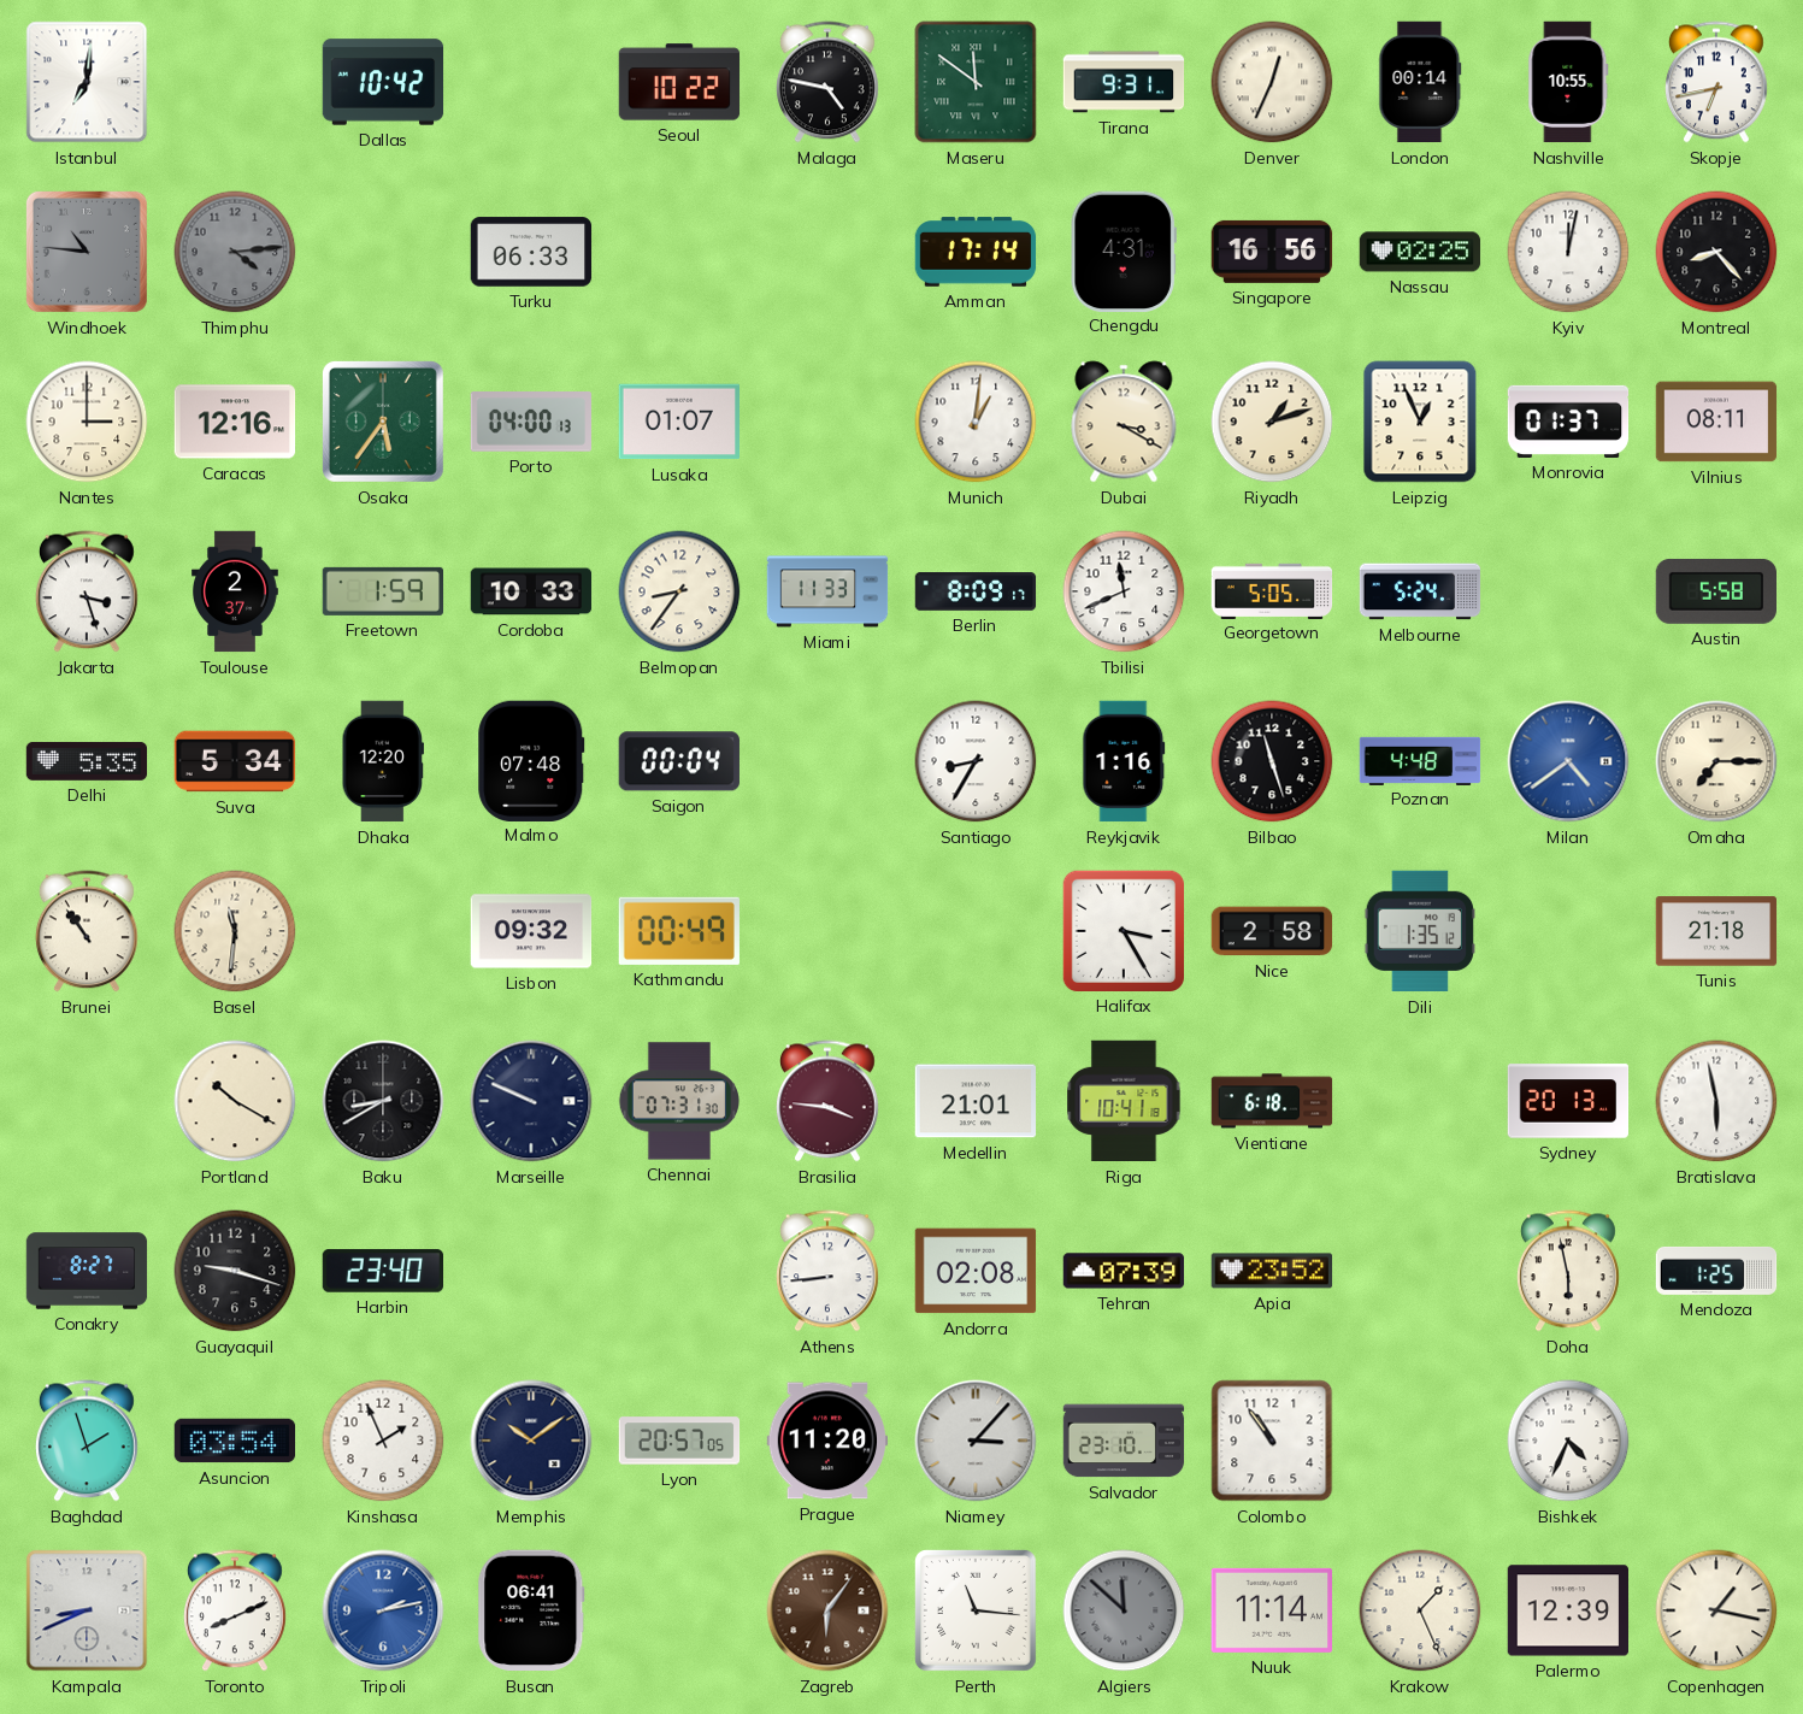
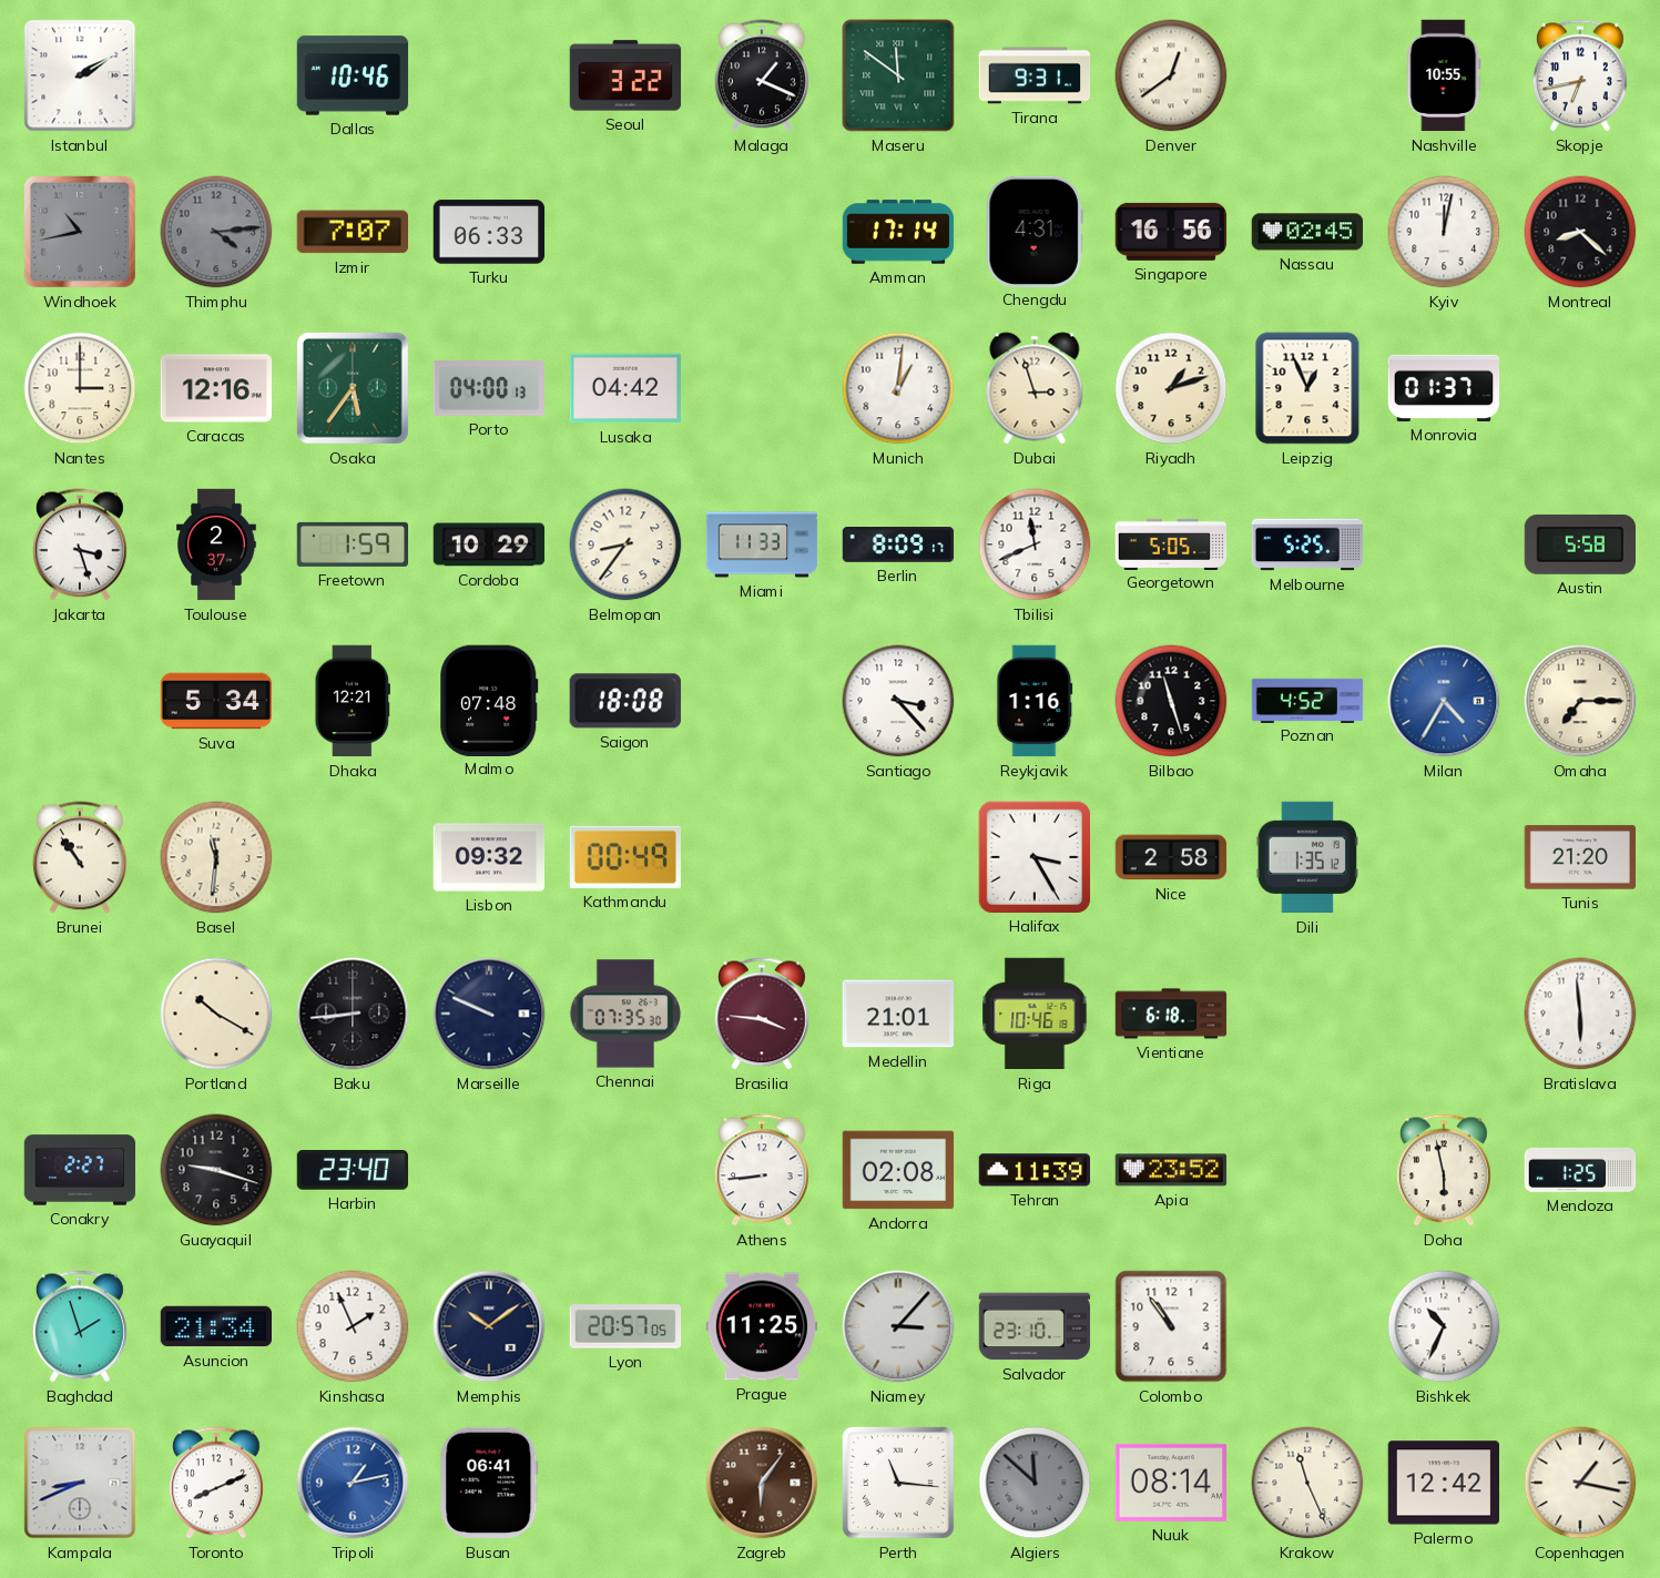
Istanbul: 7:01 -> 2:10 (80, 75)
Dallas: 10:42 -> 10:46 (353, 75)
Seoul: 10:22 -> 3:22 (625, 75)
Malaga: 4:47 -> 1:19 (762, 75)
Denver: 12:34 -> 12:39 (1171, 75)
London: 00:14 -> none (1420, 82)
Windhoek: 10:46 -> 10:43 (80, 232)
Izmir: none -> 7:07 (352, 232)
Nassau: 02:25 -> 02:45 (1307, 232)
Montreal: 8:23 -> 8:22 (1580, 232)
Lusaka: 01:07 -> 04:42 (624, 388)
Dubai: 3:20 -> 2:57 (1035, 388)
Vilnius: 08:11 -> none (1716, 422)
Cordoba: 10:33 -> 10:29 (489, 544)
Melbourne: 5:24 -> 5:25 (1307, 544)
Delhi: 5:35 -> none (87, 762)
Dhaka: 12:20 -> 12:21 (352, 701)
Saigon: 00:04 -> 18:08 (625, 701)
Santiago: 8:35 -> 3:23 (898, 701)
Poznan: 4:48 -> 4:52 (1307, 700)
Milan: 4:39 -> 4:35 (1444, 701)
Tunis: 21:18 -> 21:20 (1580, 857)
Baku: 8:40 -> 8:44 (353, 1014)
Chennai: 07:31 -> 07:35 (625, 1014)
Riga: 10:41 -> 10:46 (1035, 1014)
Sydney: 20:13 -> none (1568, 1101)
Bratislava: 5:58 -> 5:59 (1580, 1014)
Conakry: 8:27 -> 2:27 (80, 1170)
Tehran: 07:39 -> 11:39 (1035, 1170)
Asuncion: 03:54 -> 21:34 (216, 1326)
Prague: 11:20 -> 11:25 (762, 1326)
Bishkek: 4:34 -> 10:34 (1444, 1326)
Tripoli: 2:13 -> 1:13 (353, 1483)
Nuuk: 11:14 -> 08:14 (1170, 1483)
Krakow: 1:26 -> 11:26 (1307, 1483)
Palermo: 12:39 -> 12:42 (1444, 1483)
